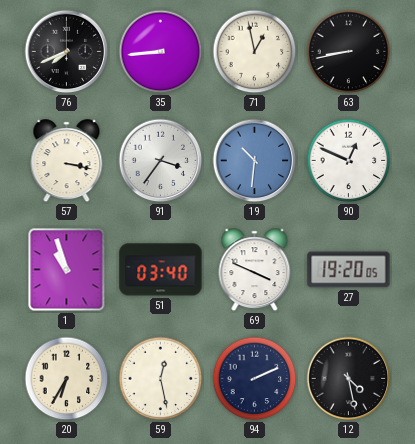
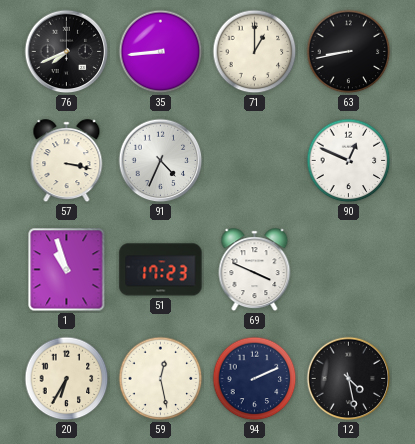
71: 12:58 -> 1:00 (255, 52)
91: 3:36 -> 4:34 (161, 161)
19: 10:31 -> none (255, 161)
51: 03:40 -> 17:23 (161, 270)
27: 19:20 -> none (349, 270)
